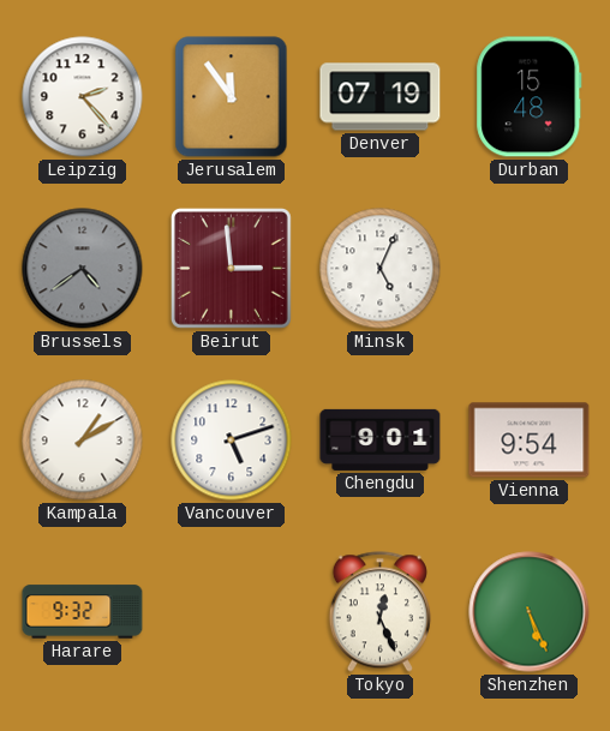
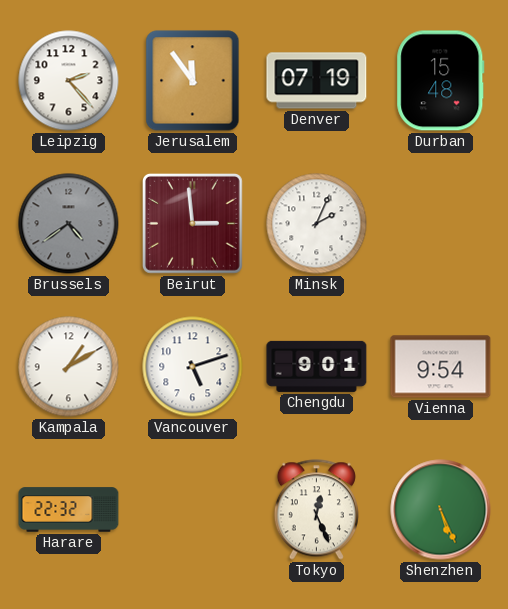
Minsk: 5:04 -> 2:04 (317, 224)
Harare: 9:32 -> 22:32 (69, 510)
